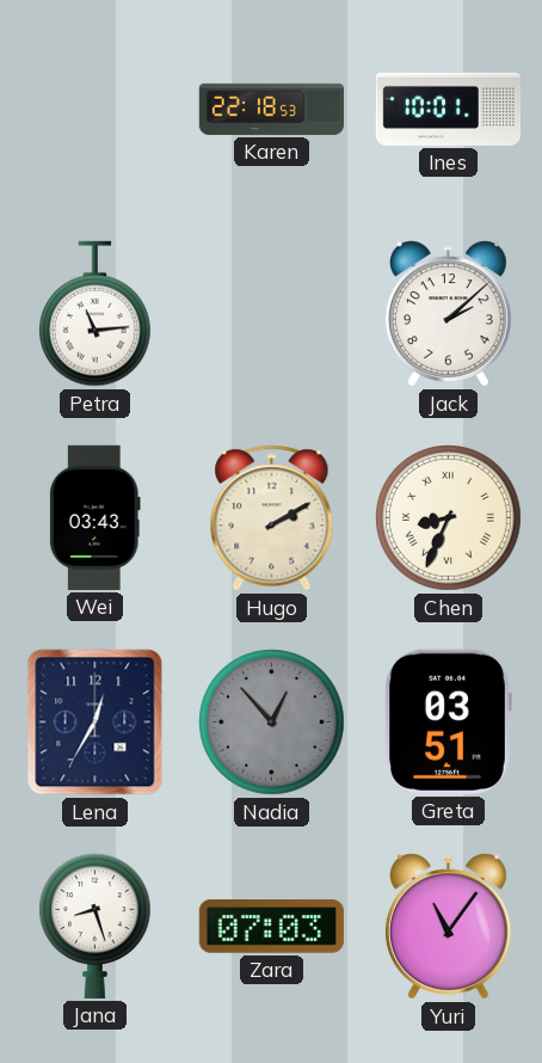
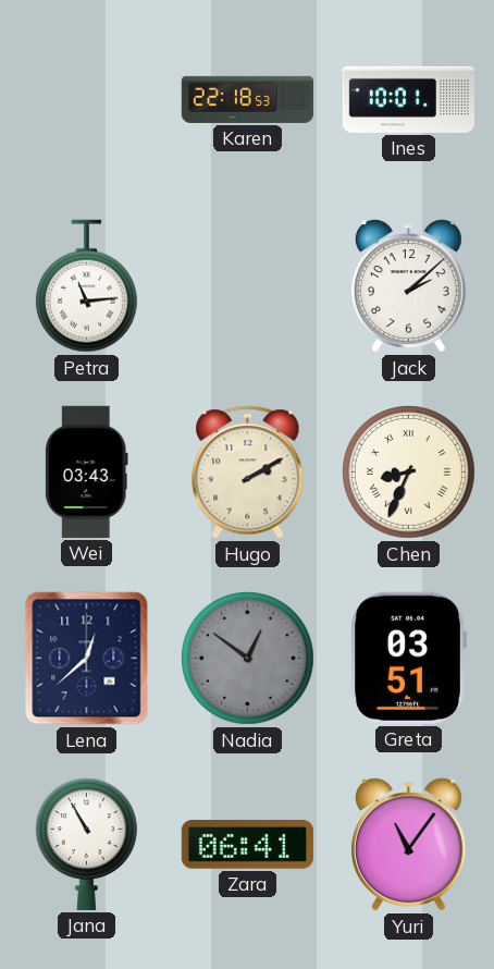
Lena: 12:35 -> 12:38 (87, 659)
Nadia: 12:53 -> 12:51 (248, 659)
Jana: 8:27 -> 10:55 (86, 844)
Zara: 07:03 -> 06:41 (247, 845)
